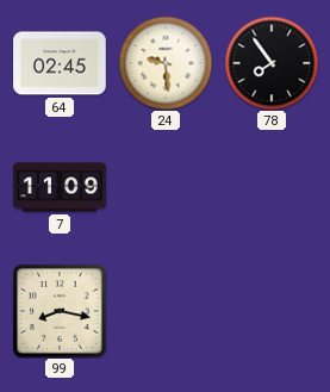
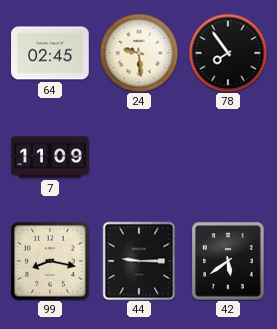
44: none -> 9:15 (139, 261)
42: none -> 5:39 (228, 261)
